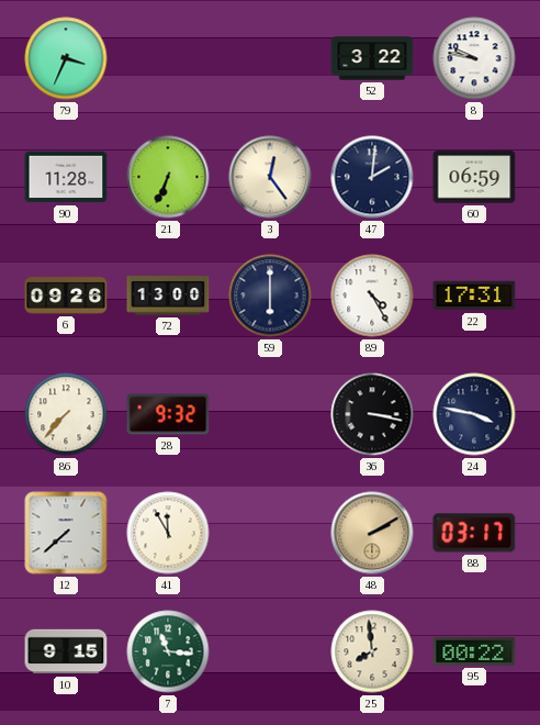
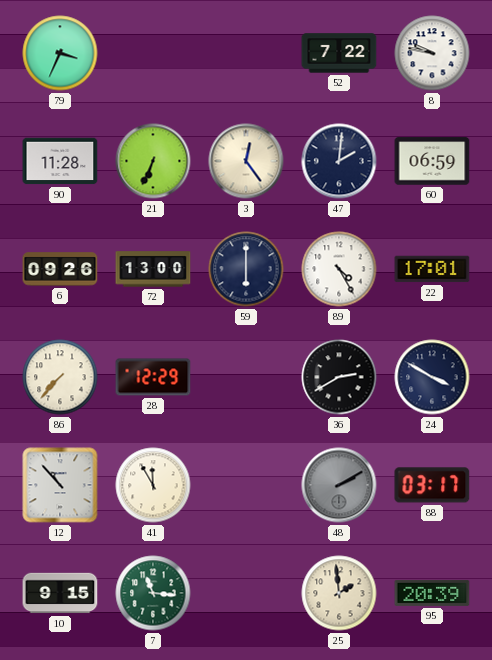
52: 3:22 -> 7:22 (339, 53)
22: 17:31 -> 17:01 (432, 269)
28: 9:32 -> 12:29 (153, 377)
36: 3:17 -> 2:40 (339, 377)
24: 3:47 -> 3:50 (432, 377)
12: 7:38 -> 10:53 (60, 485)
48 dial: champagne -> grey (339, 485)
25: 7:59 -> 1:59 (339, 593)
95: 00:22 -> 20:39 (432, 593)
